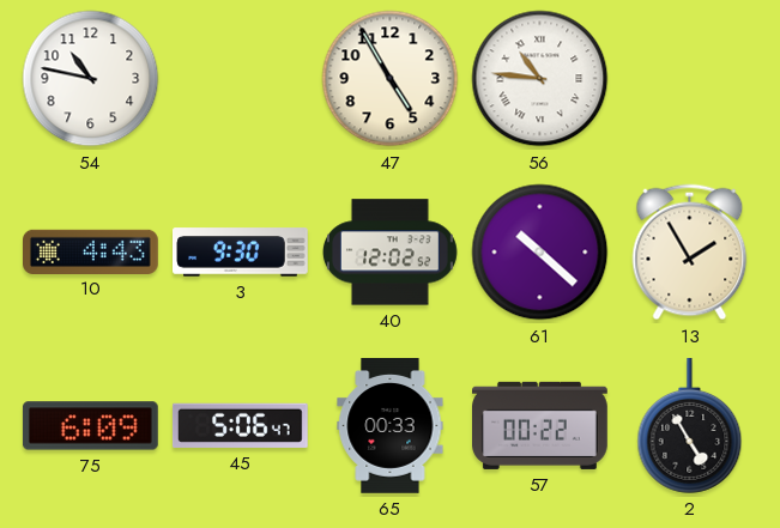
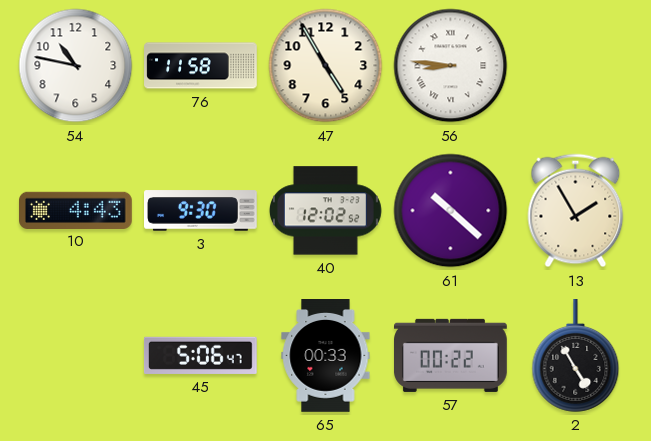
76: none -> 11:58 (201, 66)
56: 10:46 -> 8:46 (451, 66)
75: 6:09 -> none (90, 426)
